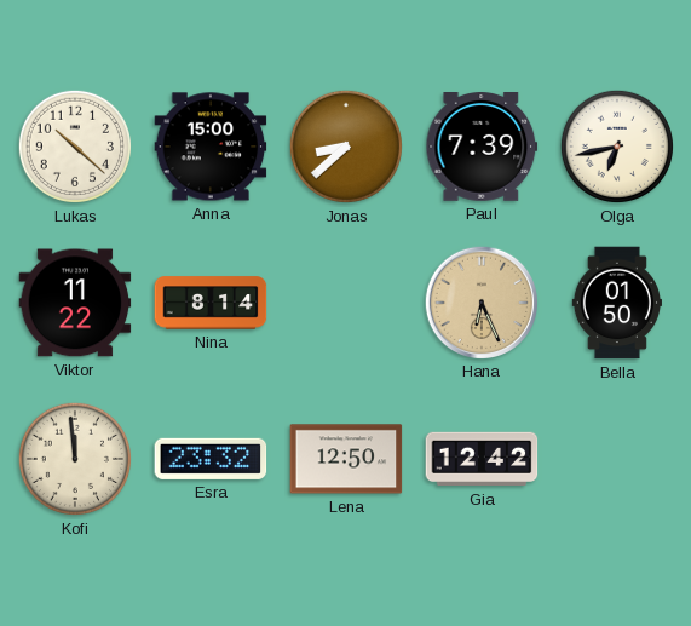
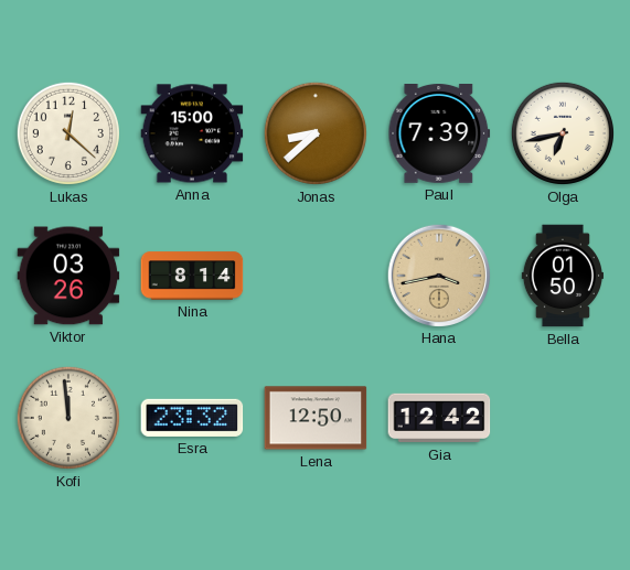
Lukas: 10:22 -> 12:22 (68, 133)
Viktor: 11:22 -> 03:26 (68, 276)
Hana: 6:26 -> 3:43 (438, 275)
